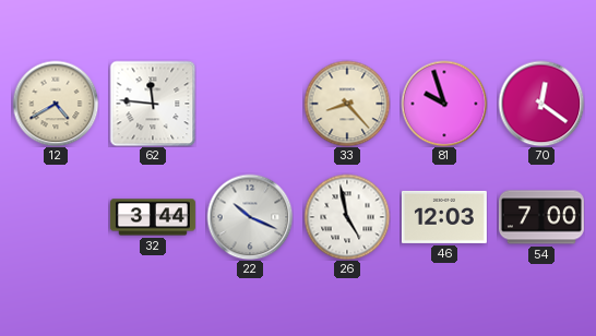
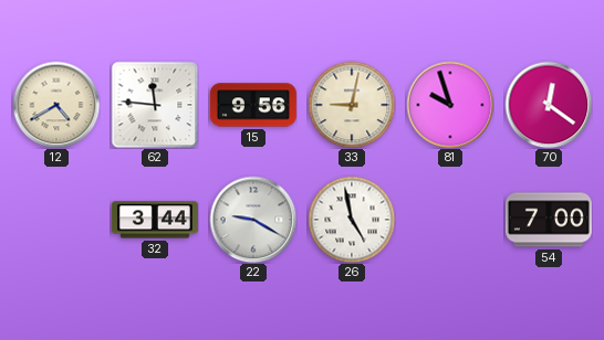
15: none -> 9:56 (253, 105)
33: 8:23 -> 9:02 (352, 105)
22: 10:19 -> 9:20 (253, 220)
46: 12:03 -> none (444, 217)
